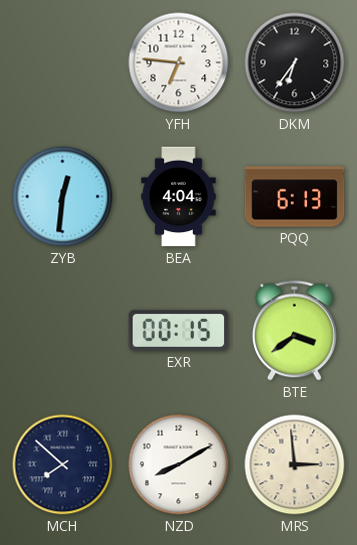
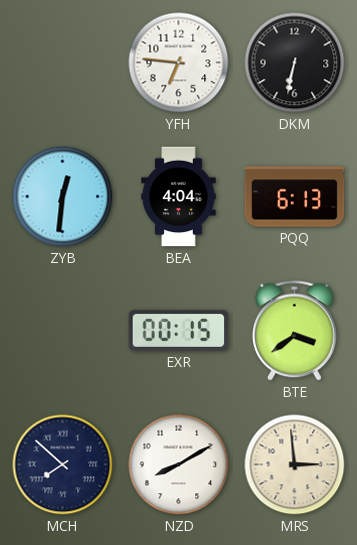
DKM: 6:36 -> 6:32 (295, 63)
